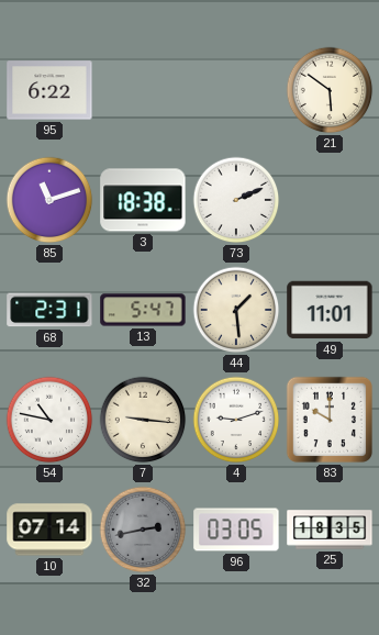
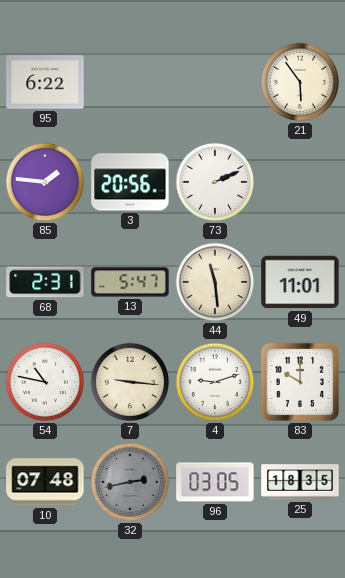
21: 5:51 -> 5:54 (300, 82)
85: 11:12 -> 1:46 (45, 182)
3: 18:38 -> 20:56 (130, 182)
44: 1:29 -> 11:29 (215, 282)
10: 07:14 -> 07:48 (45, 482)
